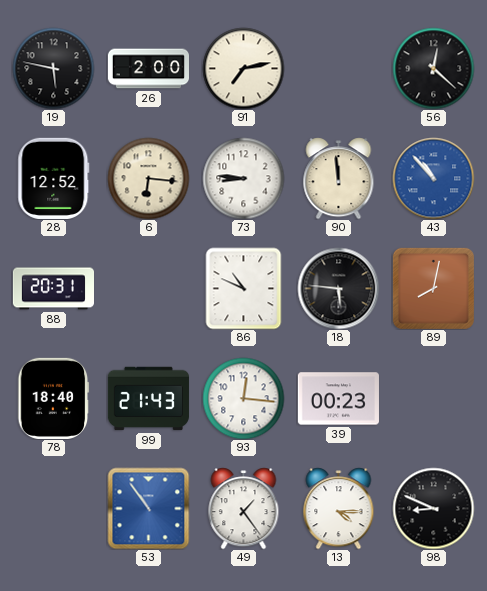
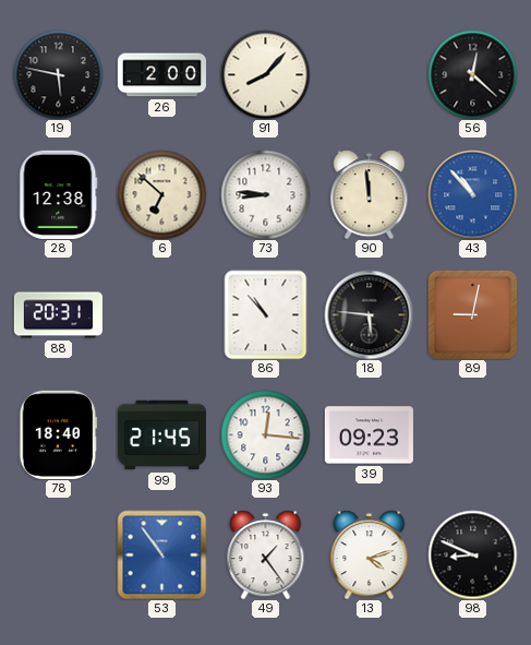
91: 7:13 -> 8:07 (265, 74)
28: 12:52 -> 12:38 (59, 194)
6: 6:16 -> 6:52 (161, 194)
86: 10:49 -> 10:53 (266, 314)
89: 8:02 -> 9:02 (472, 314)
99: 21:43 -> 21:45 (161, 435)
39: 00:23 -> 09:23 (369, 435)
13: 4:15 -> 4:12 (370, 554)
